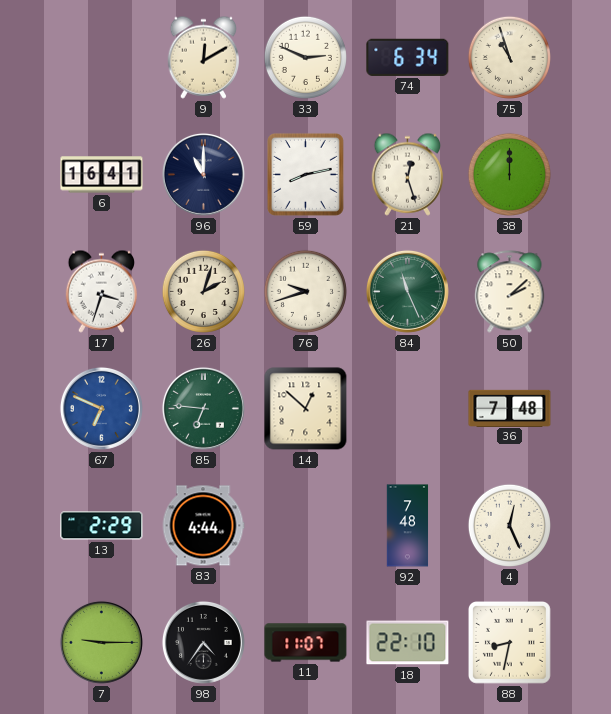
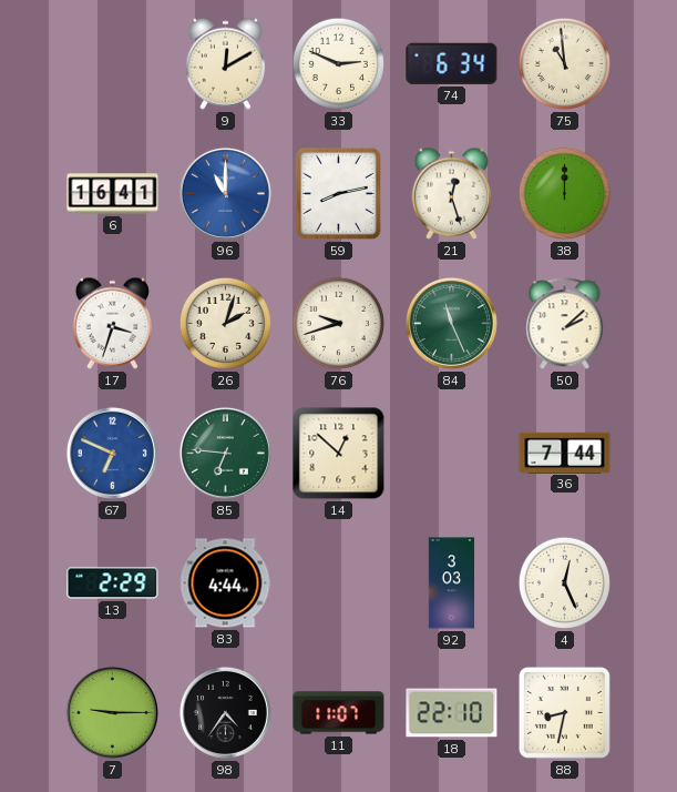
75: 10:57 -> 10:59 (564, 63)
96 dial: navy -> blue (225, 193)
36: 7:48 -> 7:44 (565, 453)
92: 7:48 -> 3:03 (452, 583)
